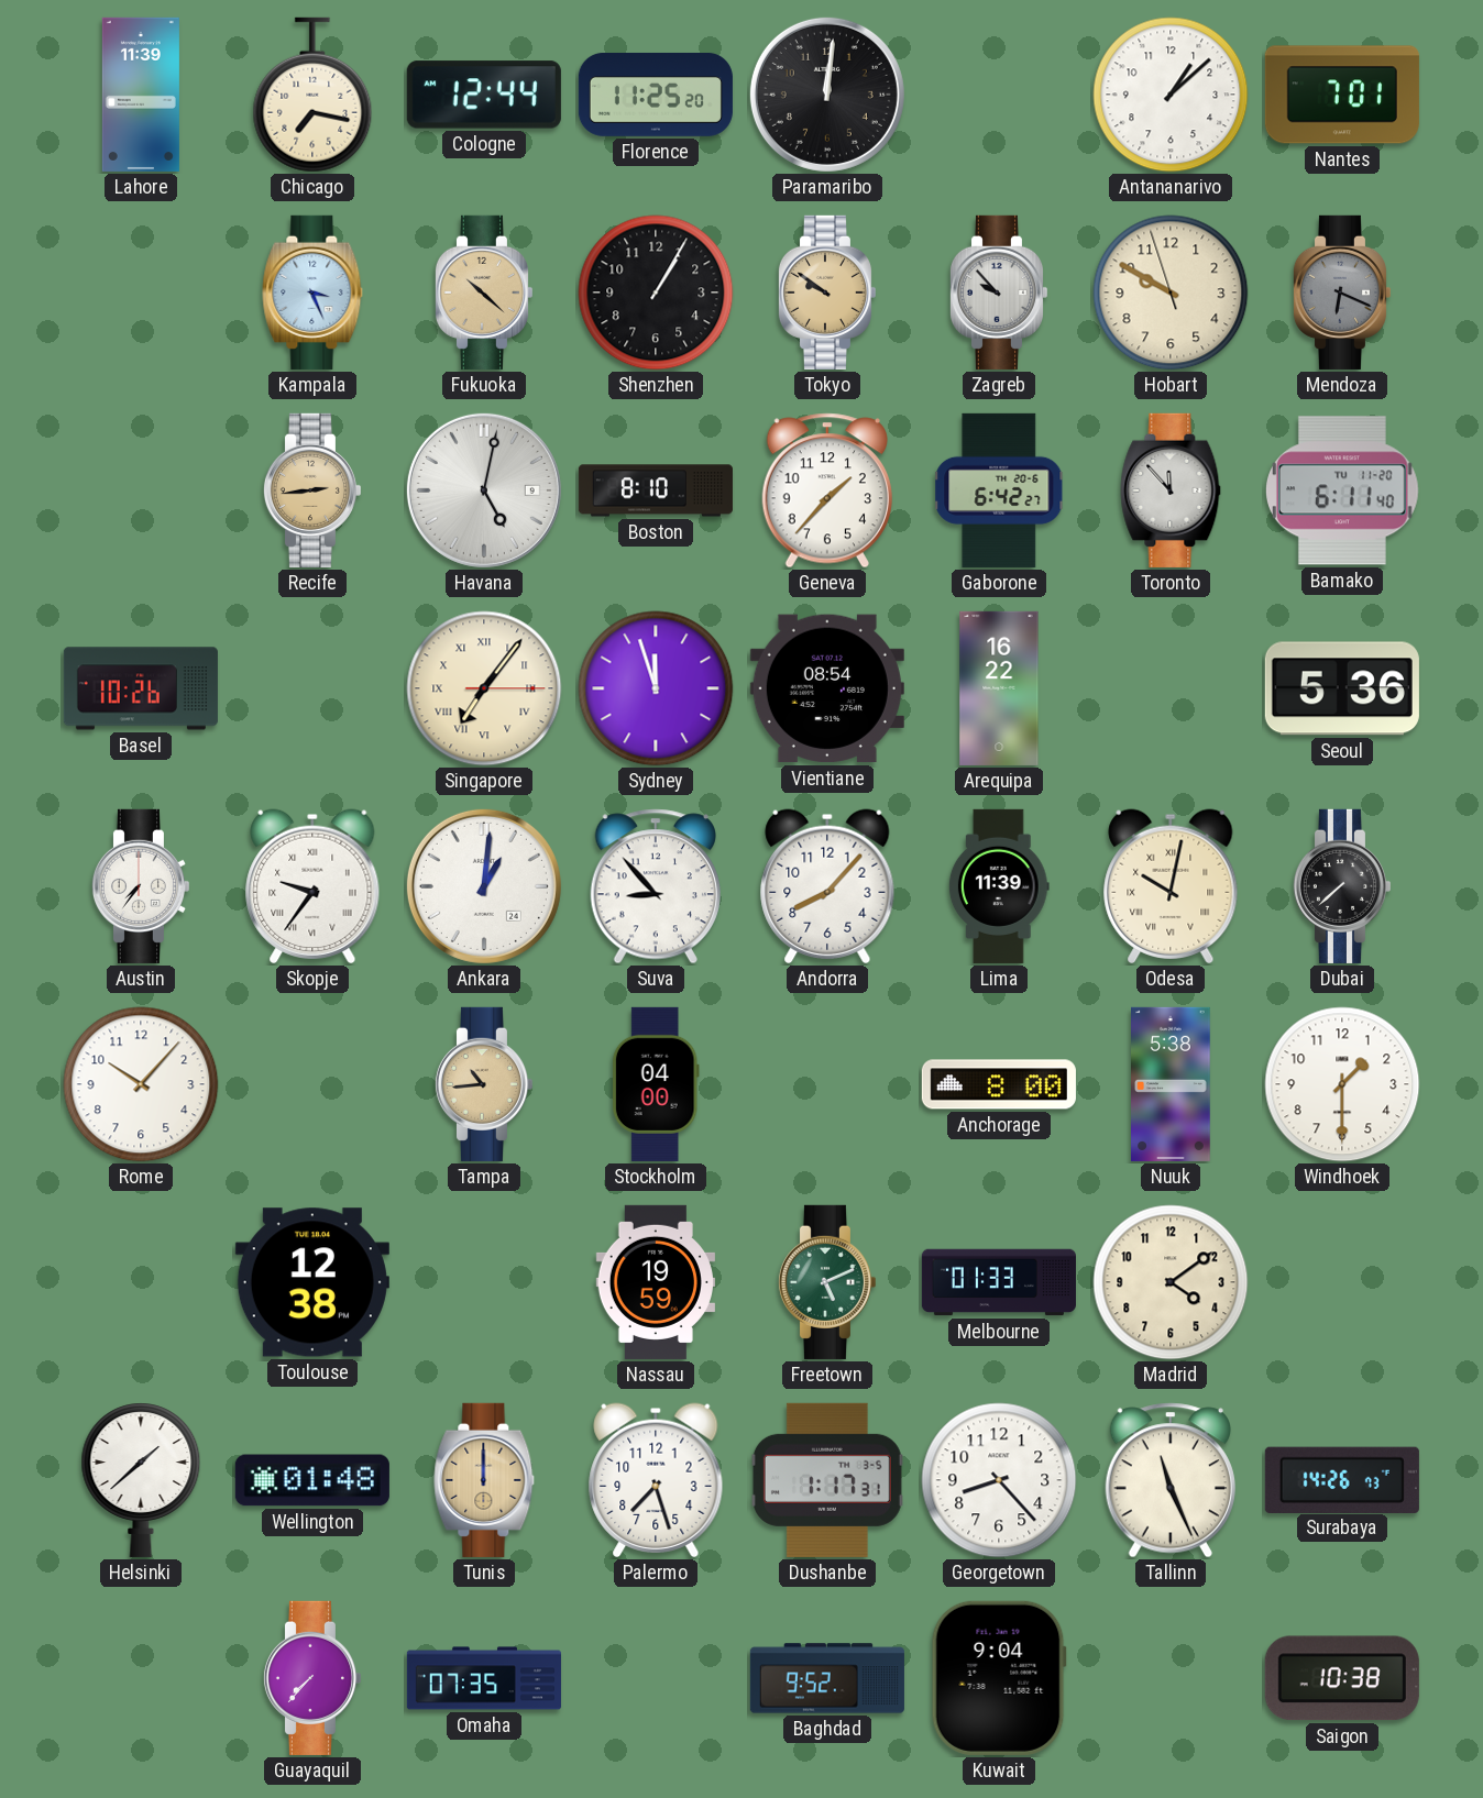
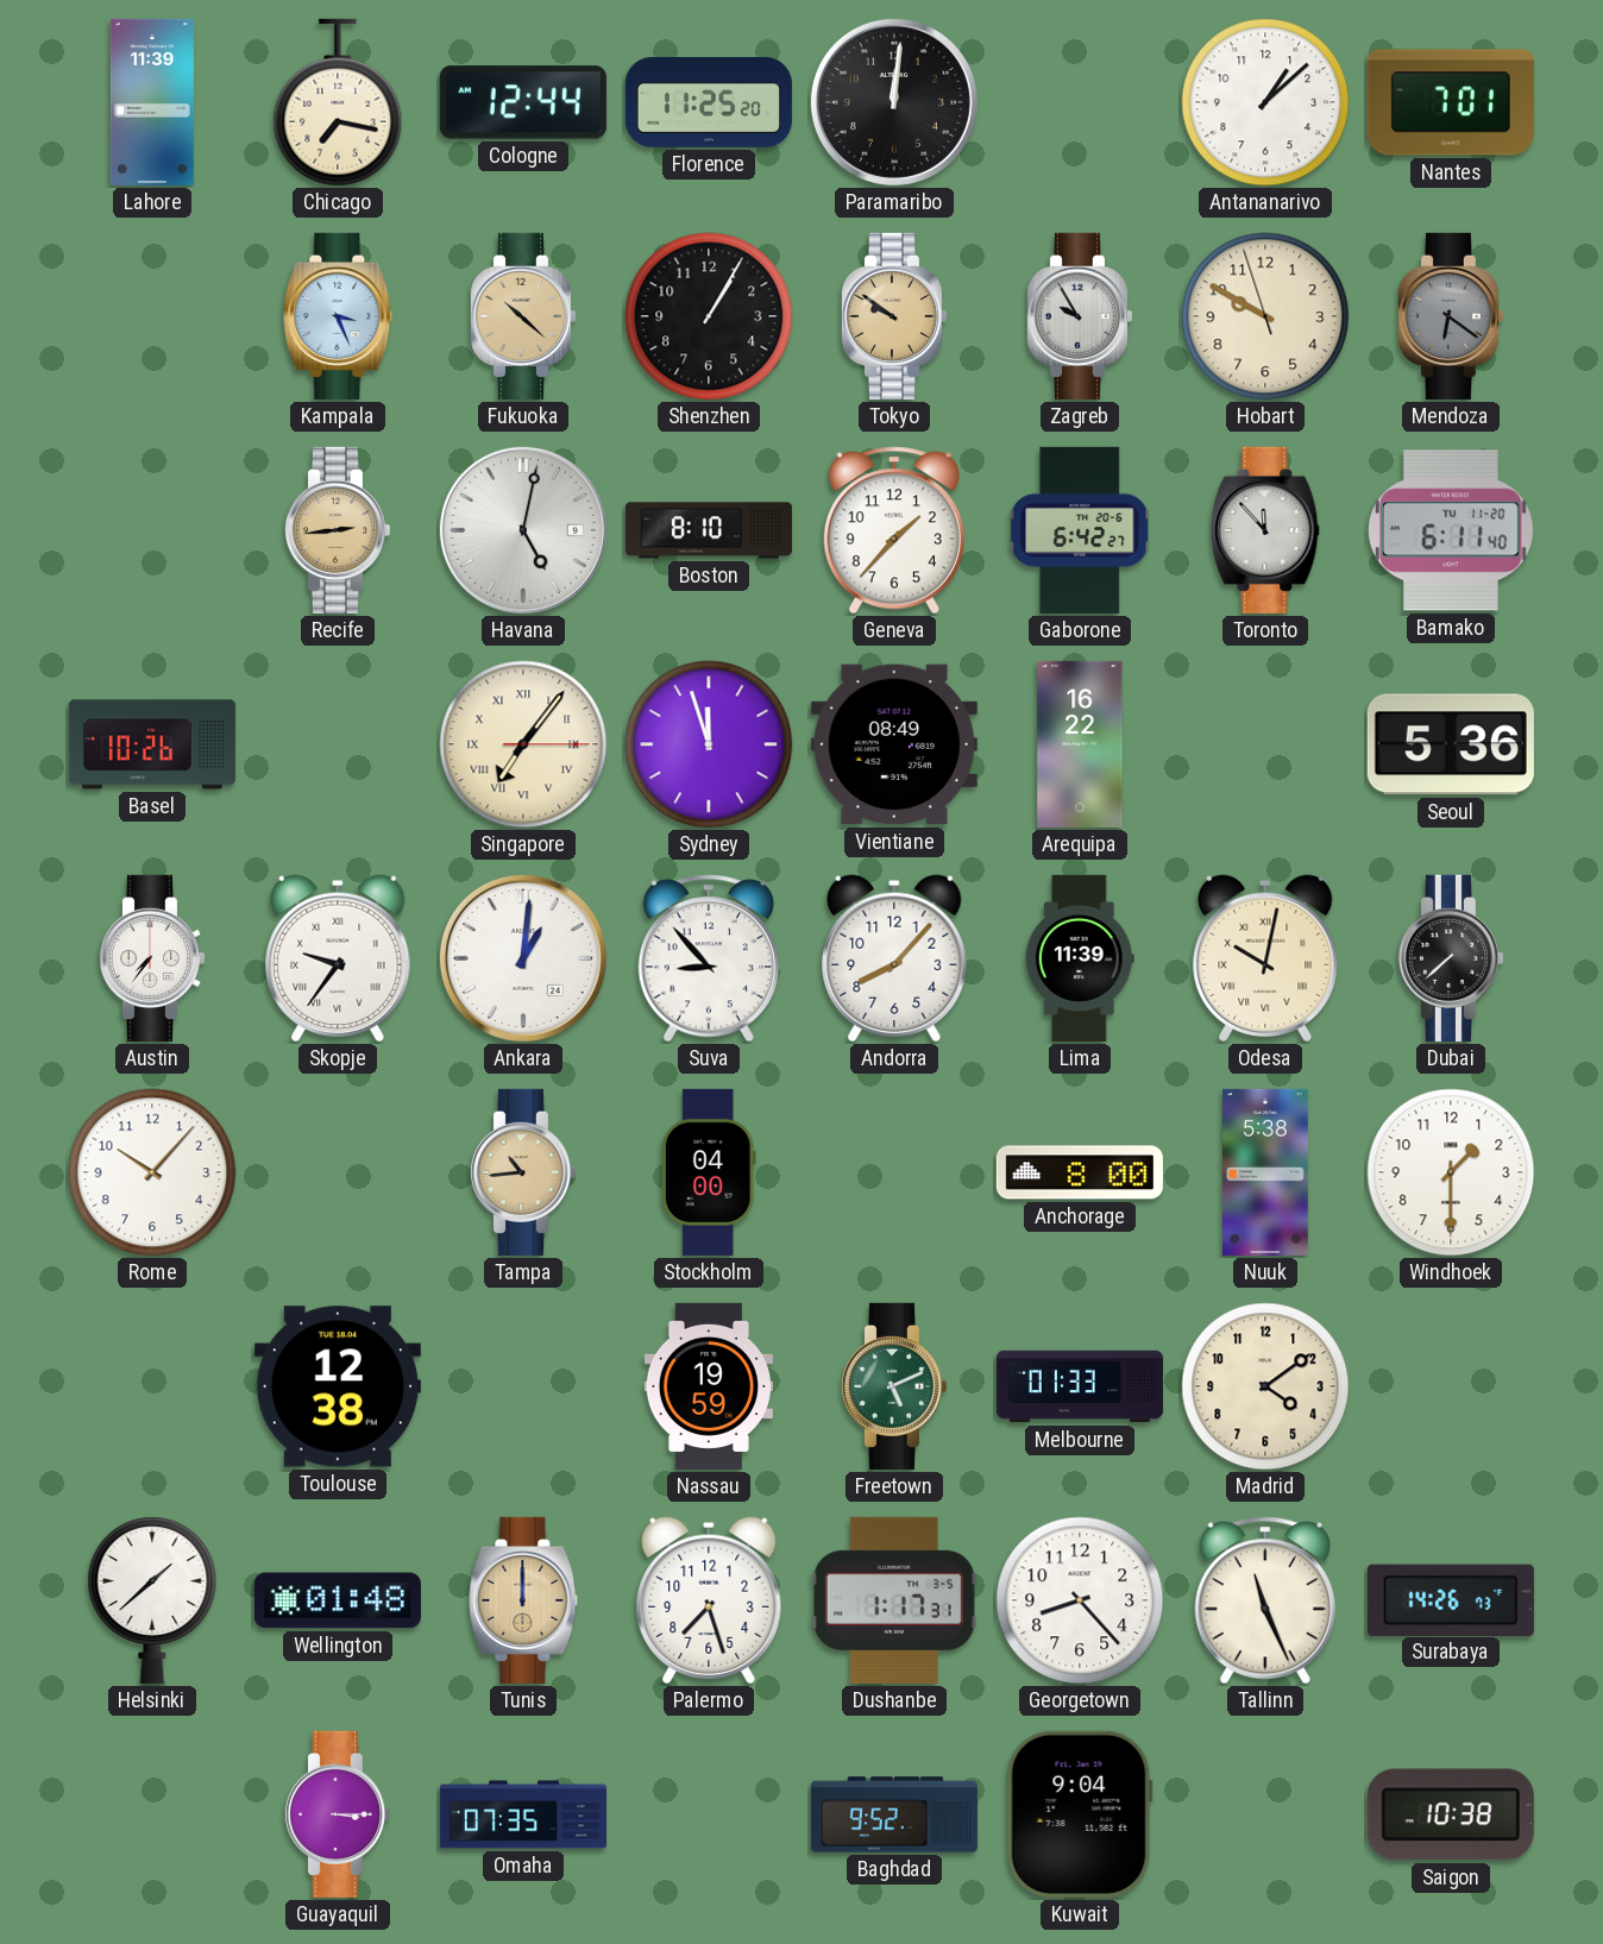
Zagreb: 9:53 -> 9:55 (1079, 316)
Mendoza: 6:19 -> 6:21 (1450, 316)
Vientiane: 08:54 -> 08:49 (894, 744)
Guayaquil: 7:37 -> 3:15 (337, 1814)
